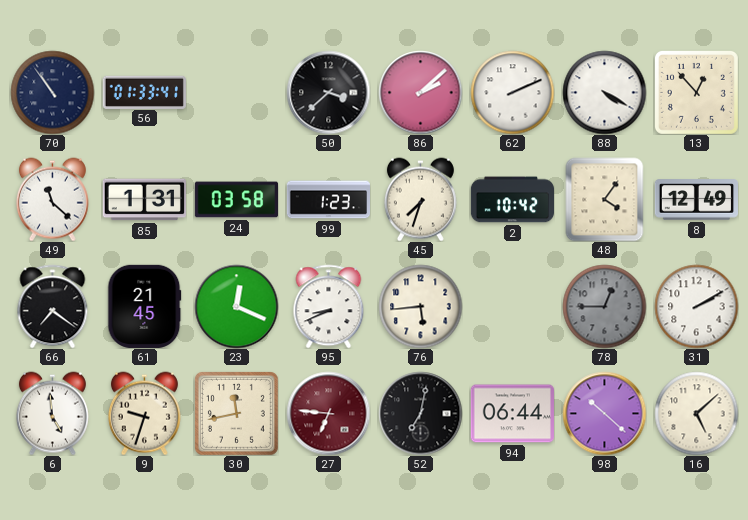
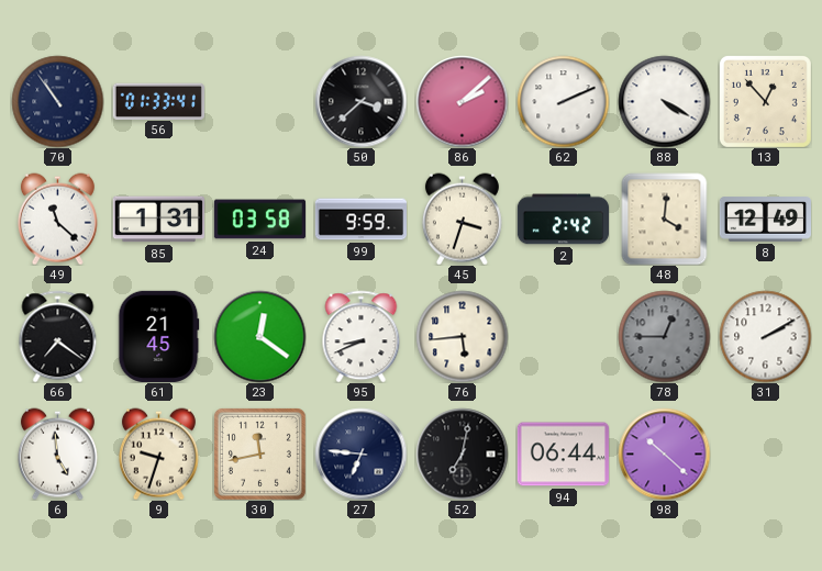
99: 1:23 -> 9:59 (360, 220)
45: 7:33 -> 3:33 (462, 219)
2: 10:42 -> 2:42 (563, 220)
48: 4:06 -> 4:01 (665, 219)
23: 12:19 -> 12:21 (259, 336)
27 dial: burgundy -> navy (360, 454)
16: 5:08 -> none (696, 413)
